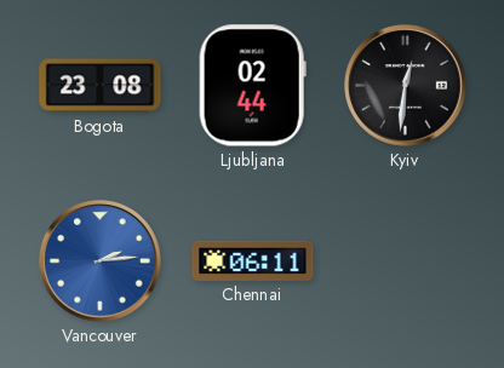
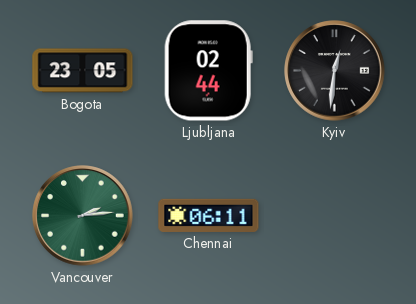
Bogota: 23:08 -> 23:05 (83, 71)
Vancouver dial: blue -> green (83, 216)
